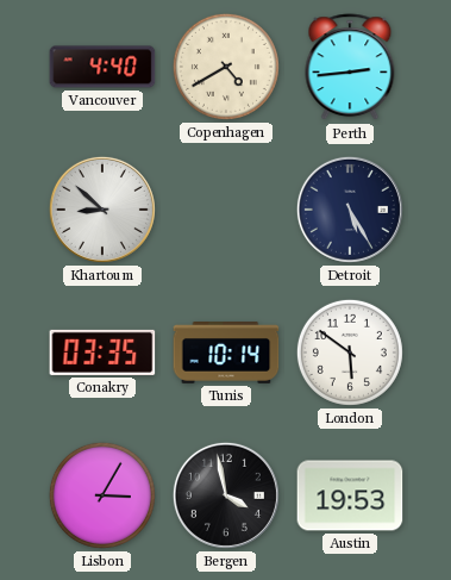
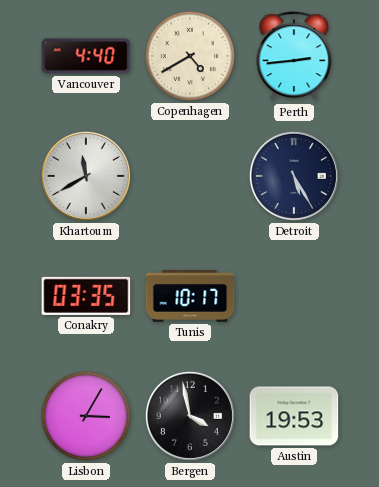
Khartoum: 8:52 -> 11:40 (86, 176)
Tunis: 10:14 -> 10:17 (190, 297)
London: 5:51 -> none (350, 353)
